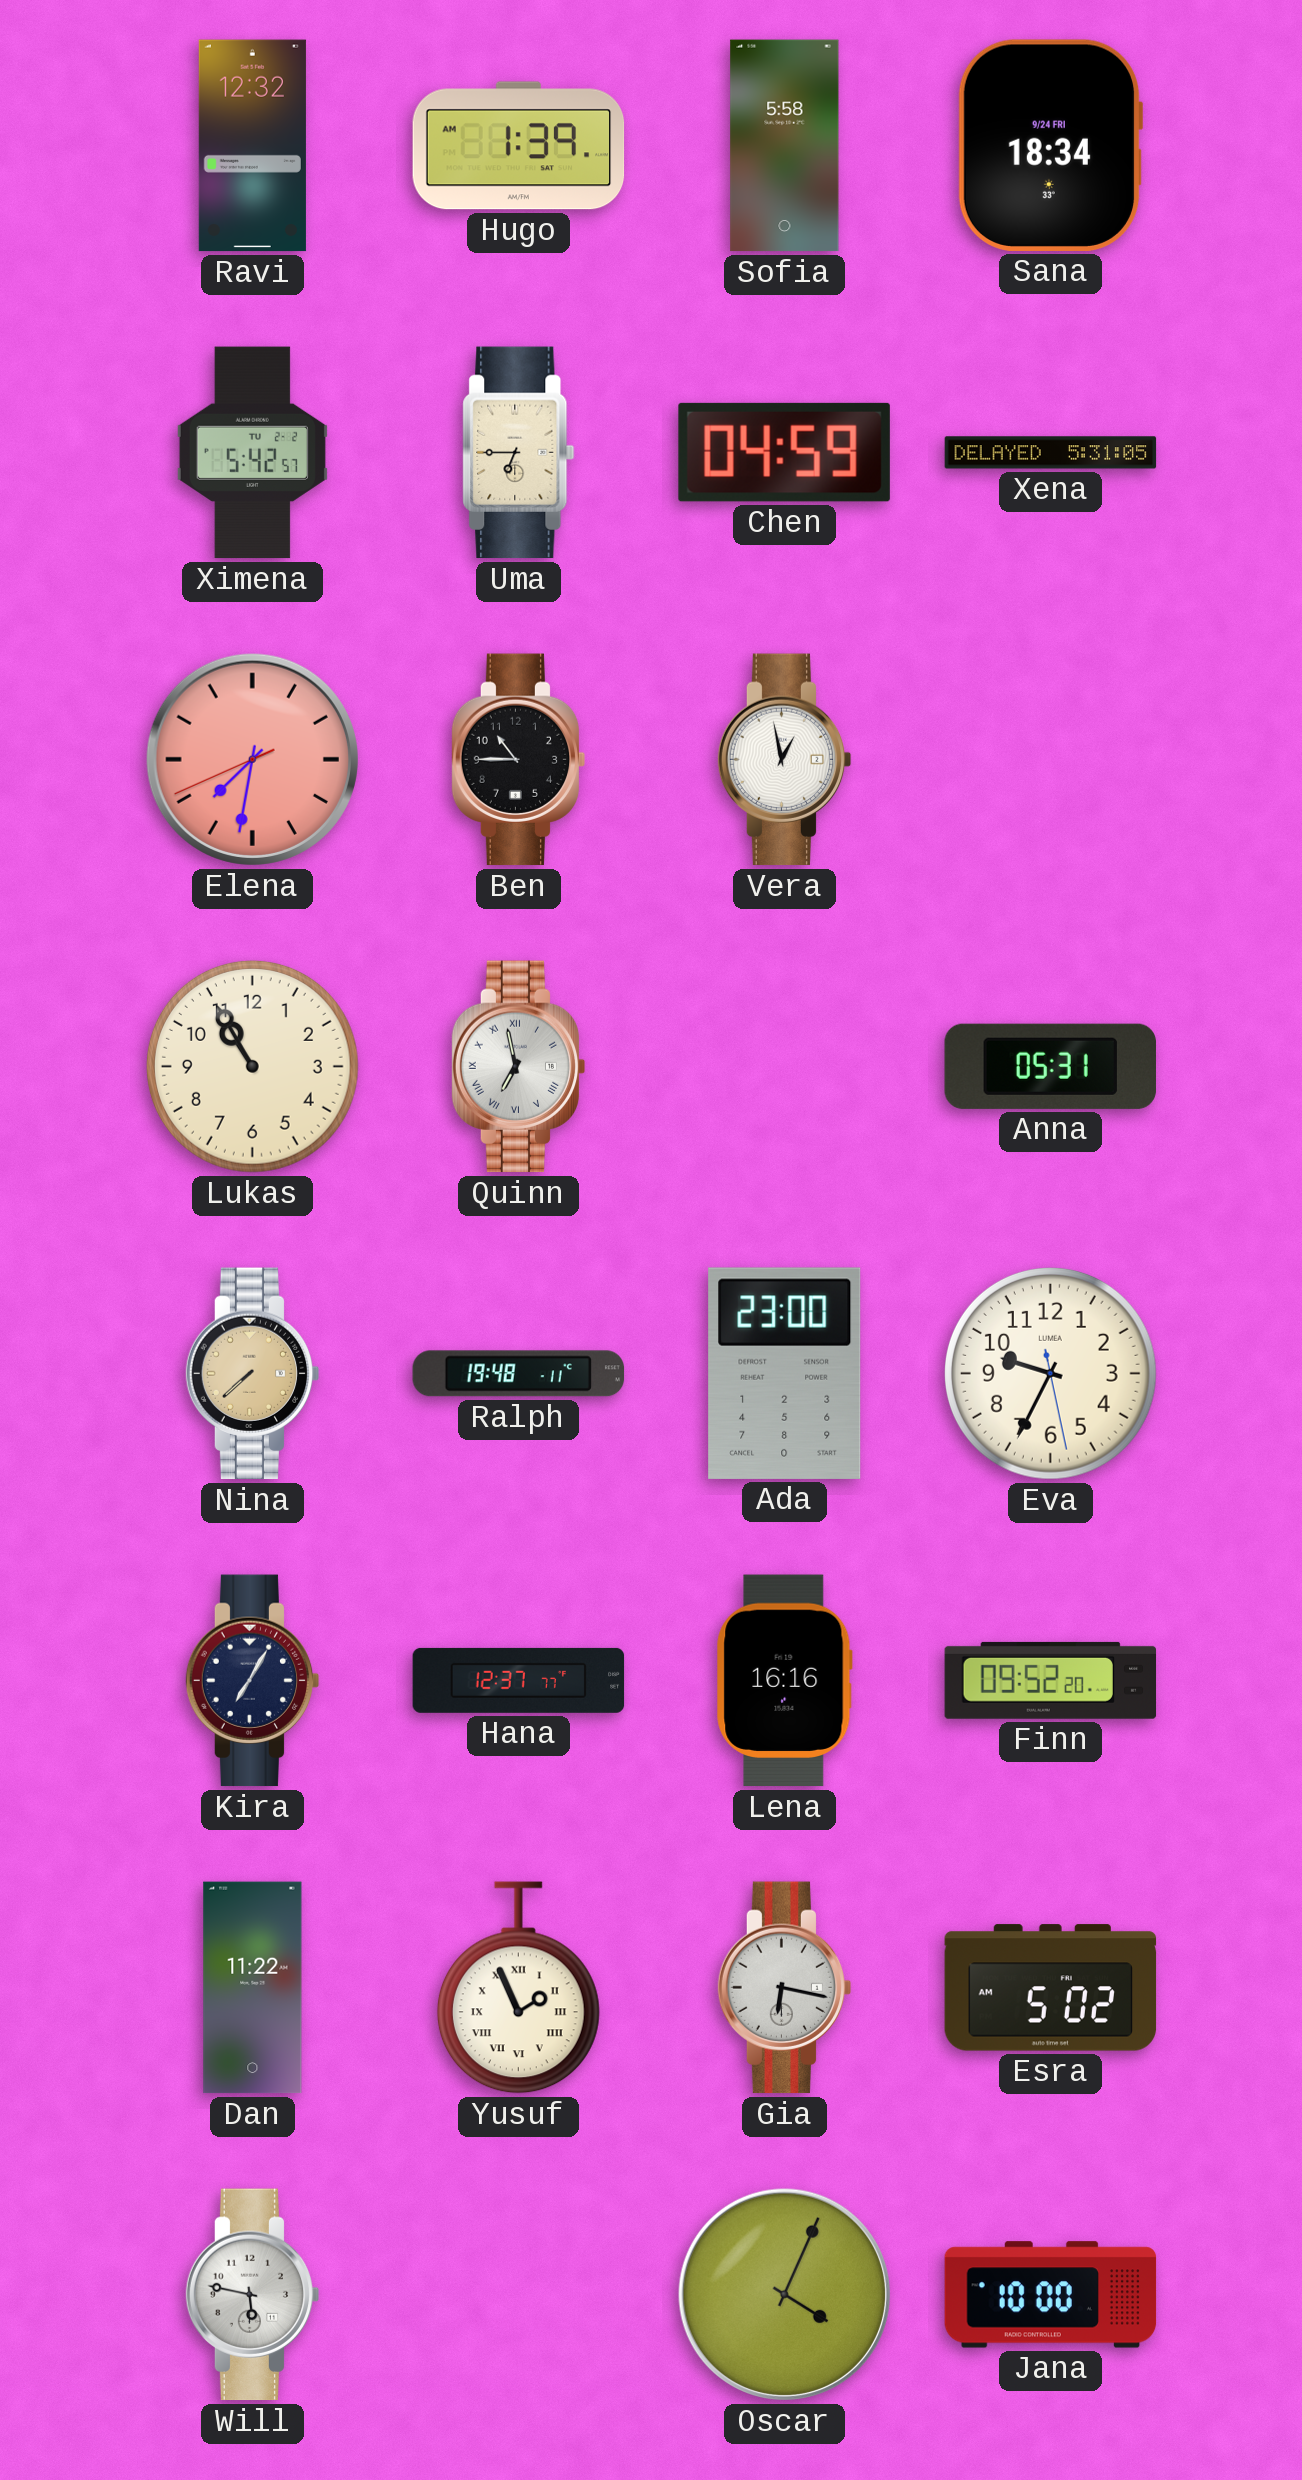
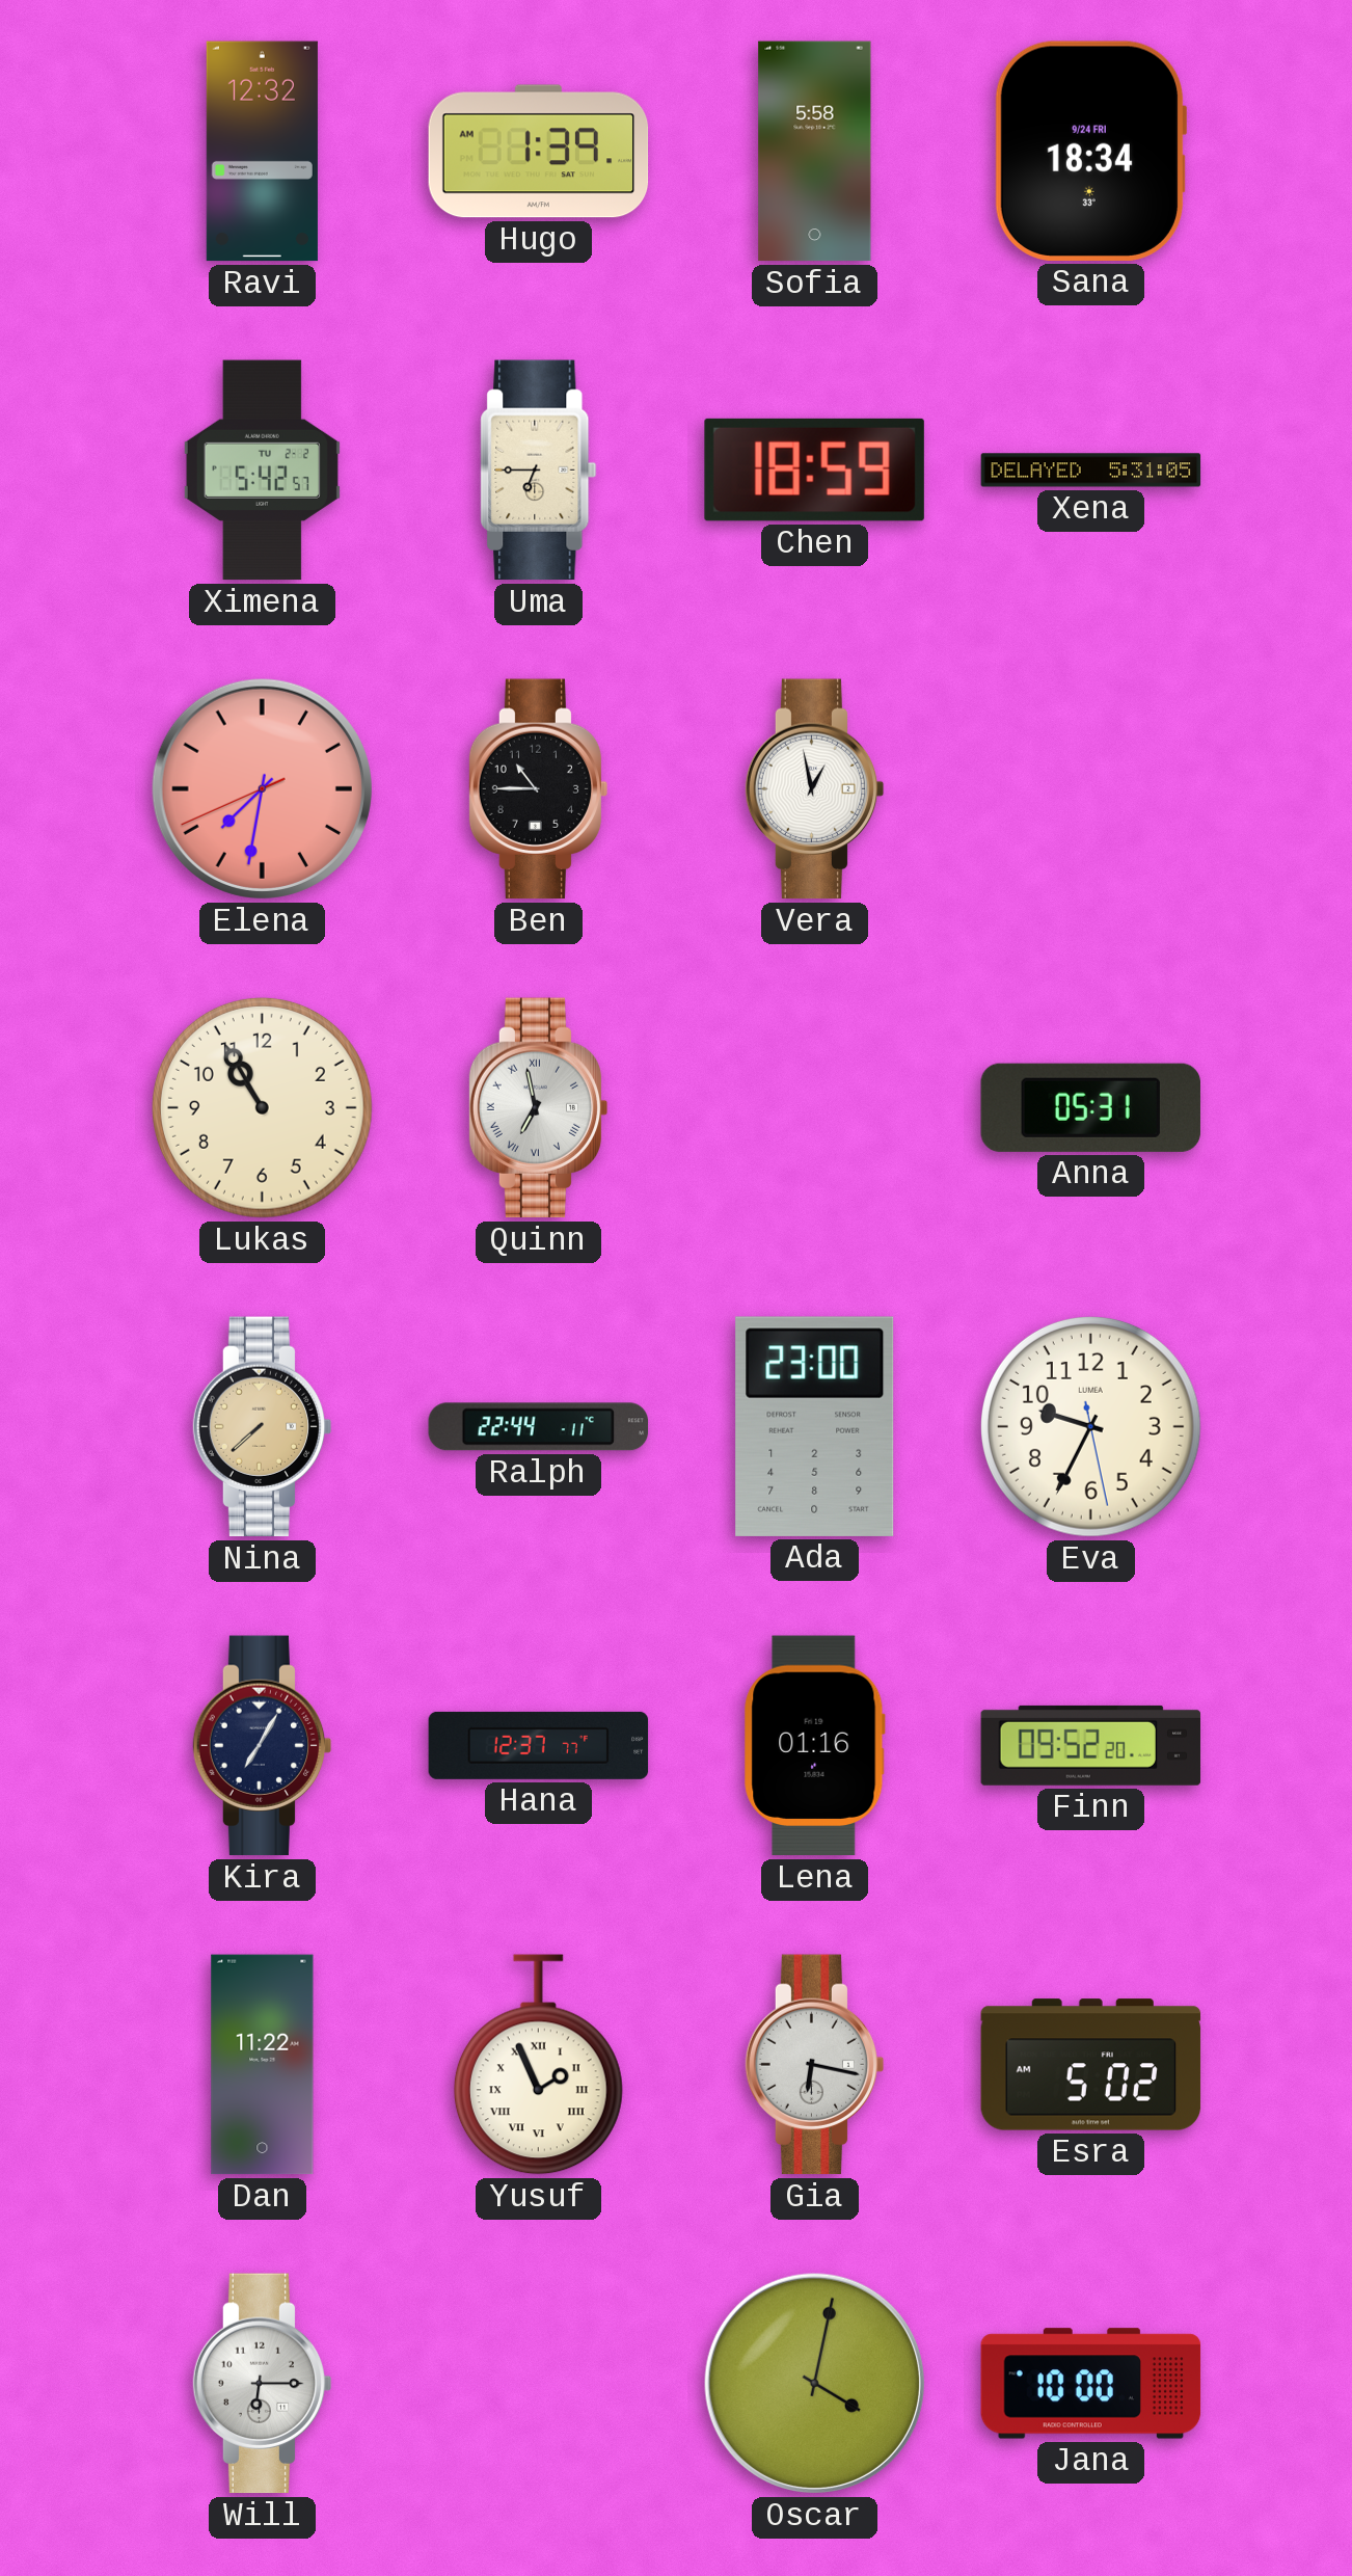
Chen: 04:59 -> 18:59 (814, 469)
Ralph: 19:48 -> 22:44 (539, 1427)
Lena: 16:16 -> 01:16 (814, 1746)
Will: 5:47 -> 6:15 (263, 2384)
Oscar: 4:04 -> 4:02 (814, 2383)
